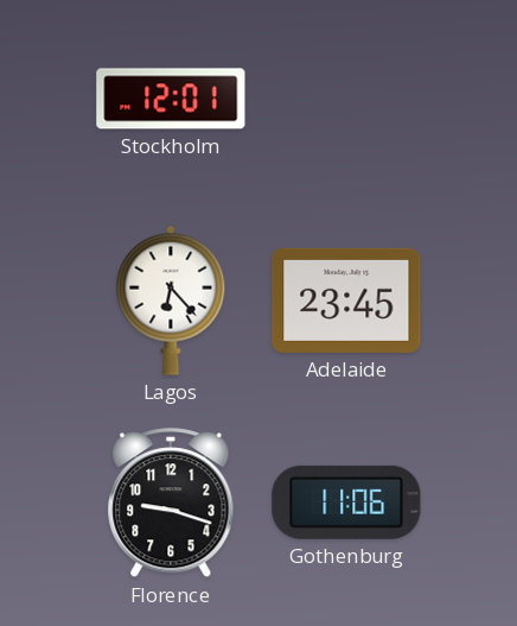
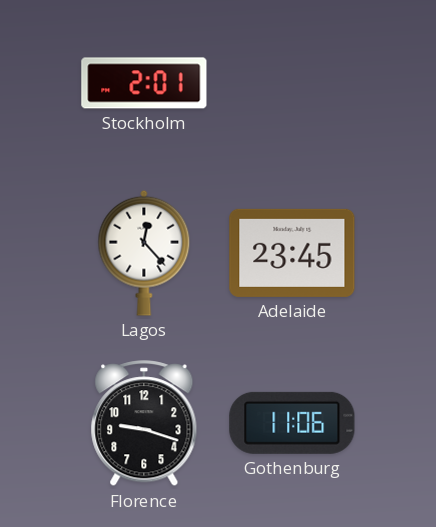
Stockholm: 12:01 -> 2:01 (144, 83)
Lagos: 6:23 -> 12:23 (144, 253)
